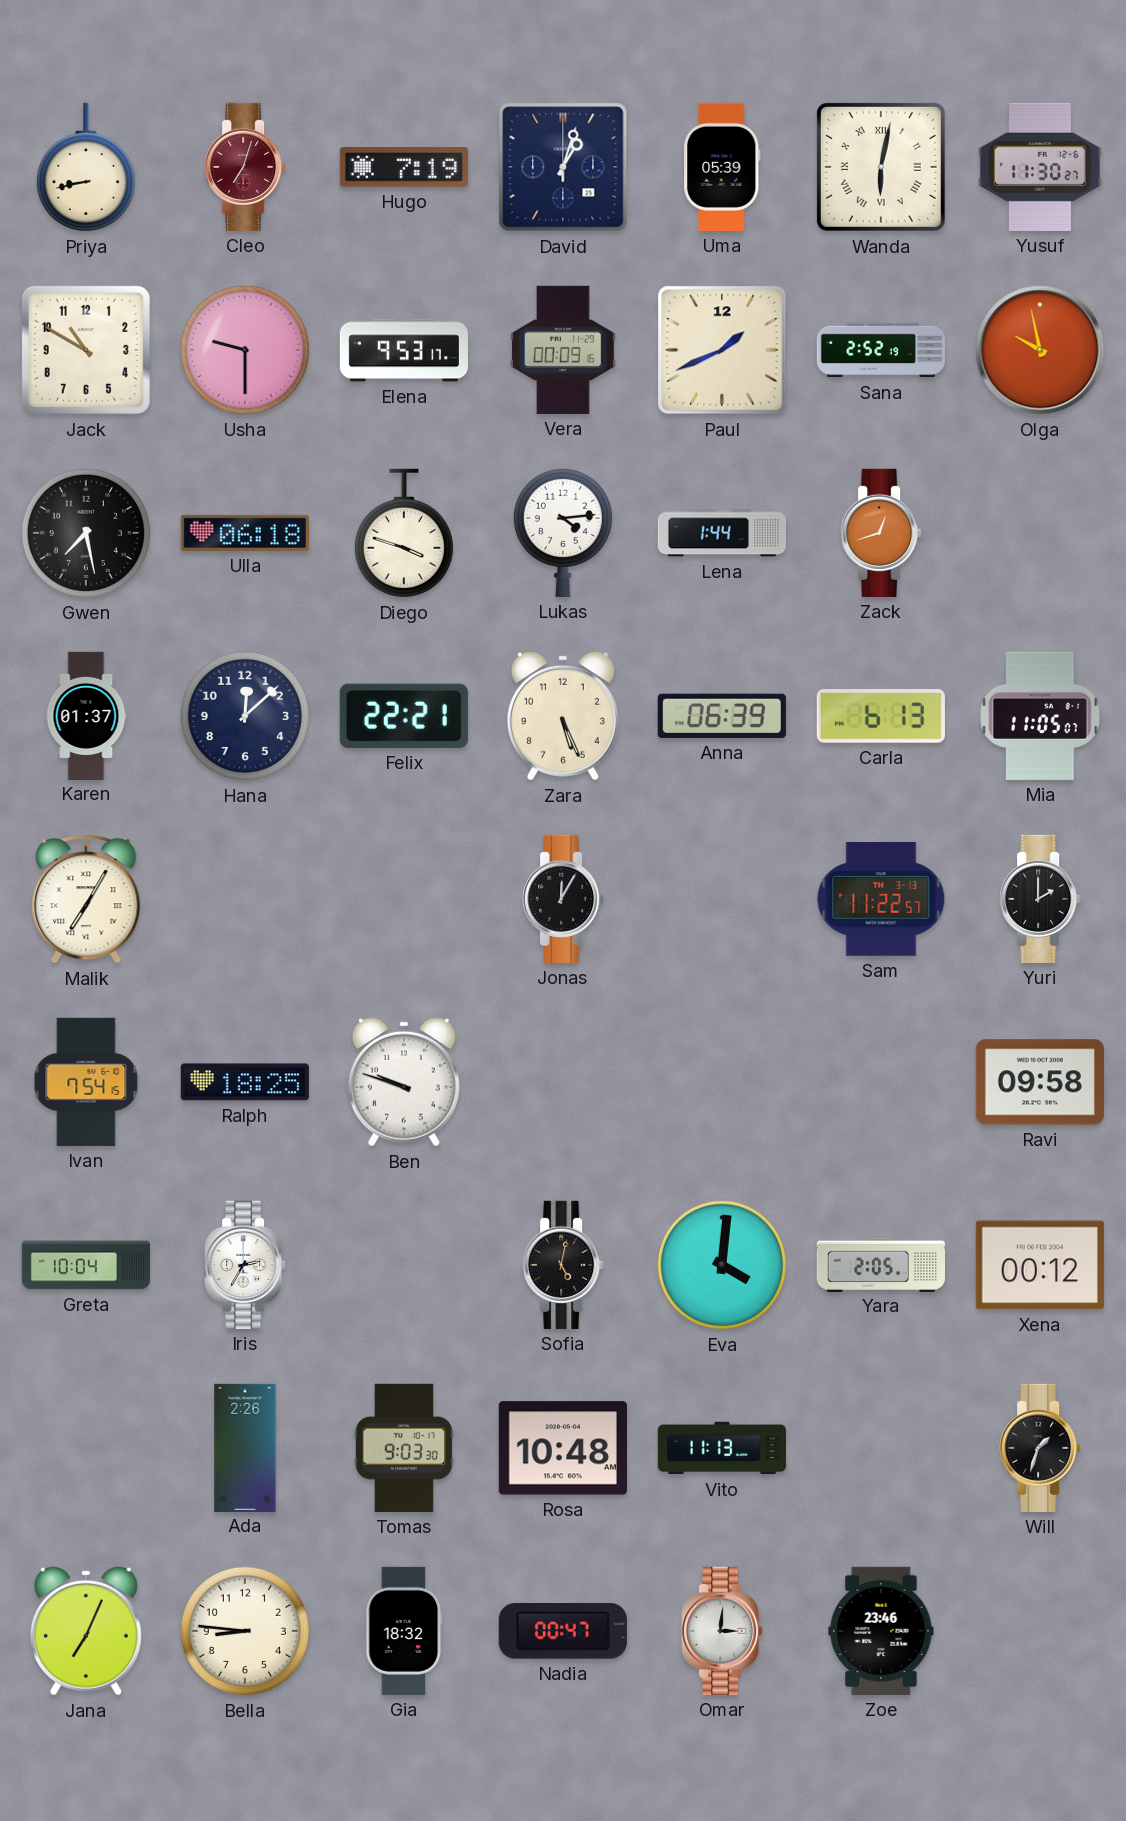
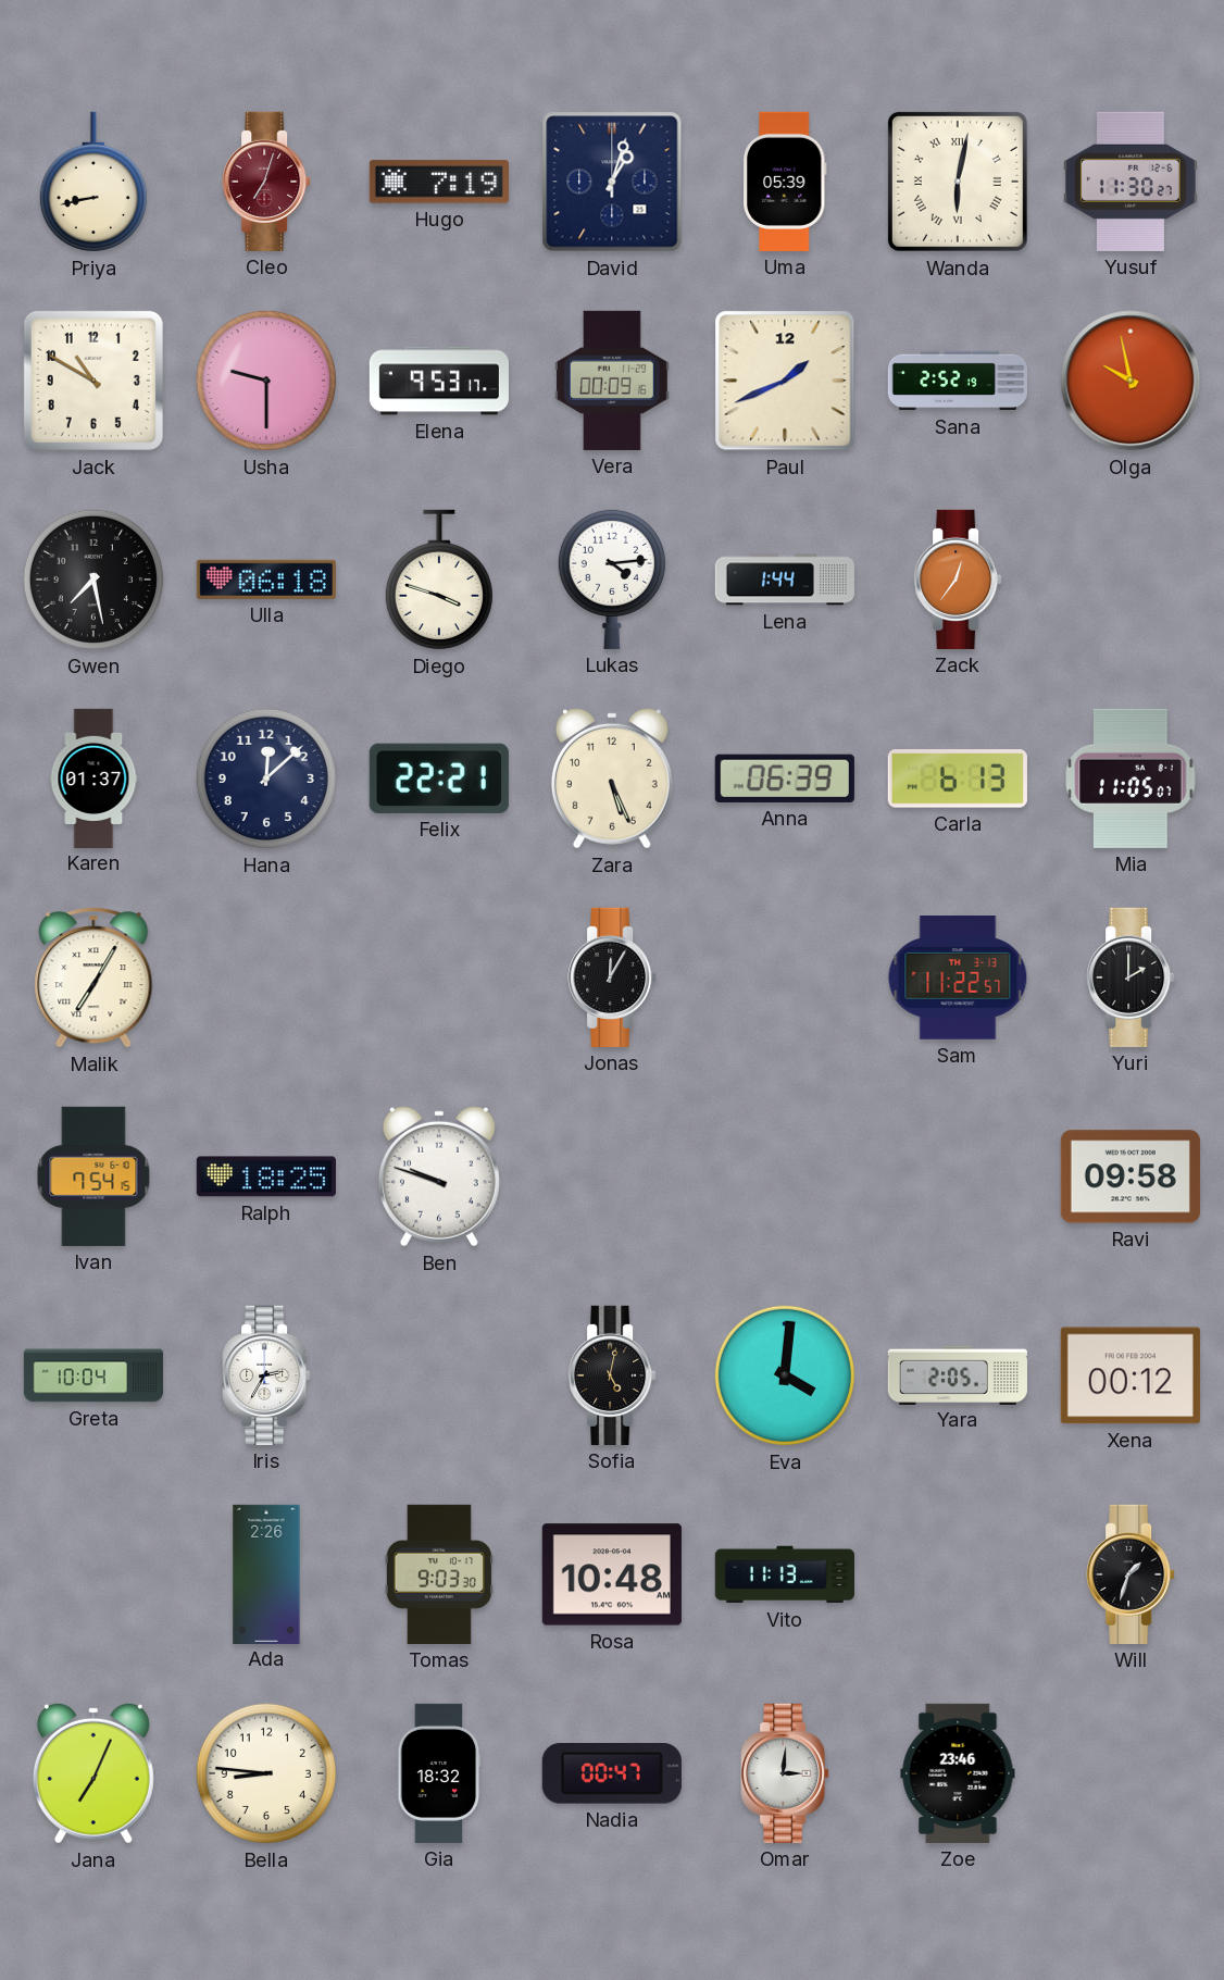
Zack: 12:42 -> 12:36 (958, 580)
